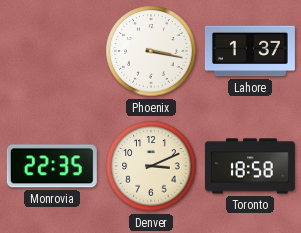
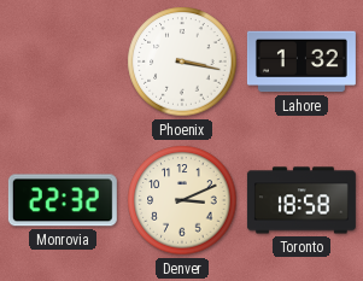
Lahore: 1:37 -> 1:32 (301, 62)
Monrovia: 22:35 -> 22:32 (63, 200)
